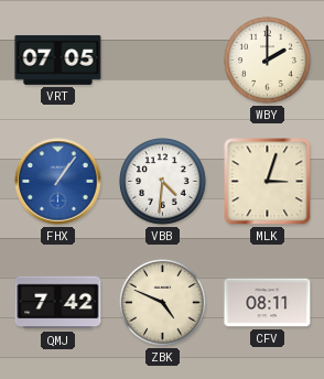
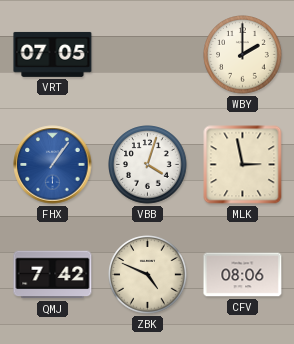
VBB: 4:31 -> 4:03 (148, 165)
MLK: 3:03 -> 2:58 (243, 165)
CFV: 08:11 -> 08:06 (243, 275)
